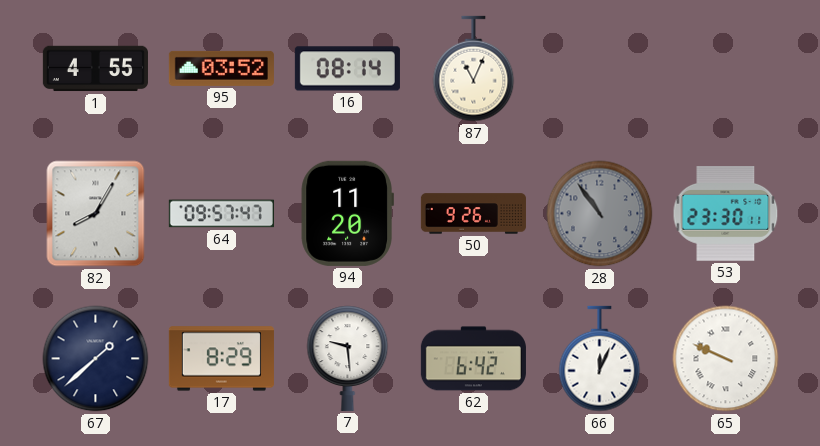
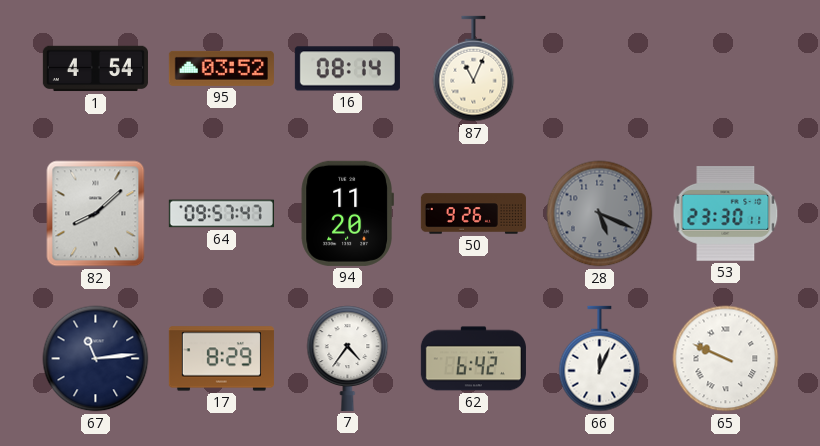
1: 4:55 -> 4:54 (95, 69)
82: 8:05 -> 8:08 (96, 214)
28: 10:54 -> 5:19 (600, 214)
67: 1:38 -> 11:14 (96, 359)
7: 9:29 -> 4:36 (348, 358)
